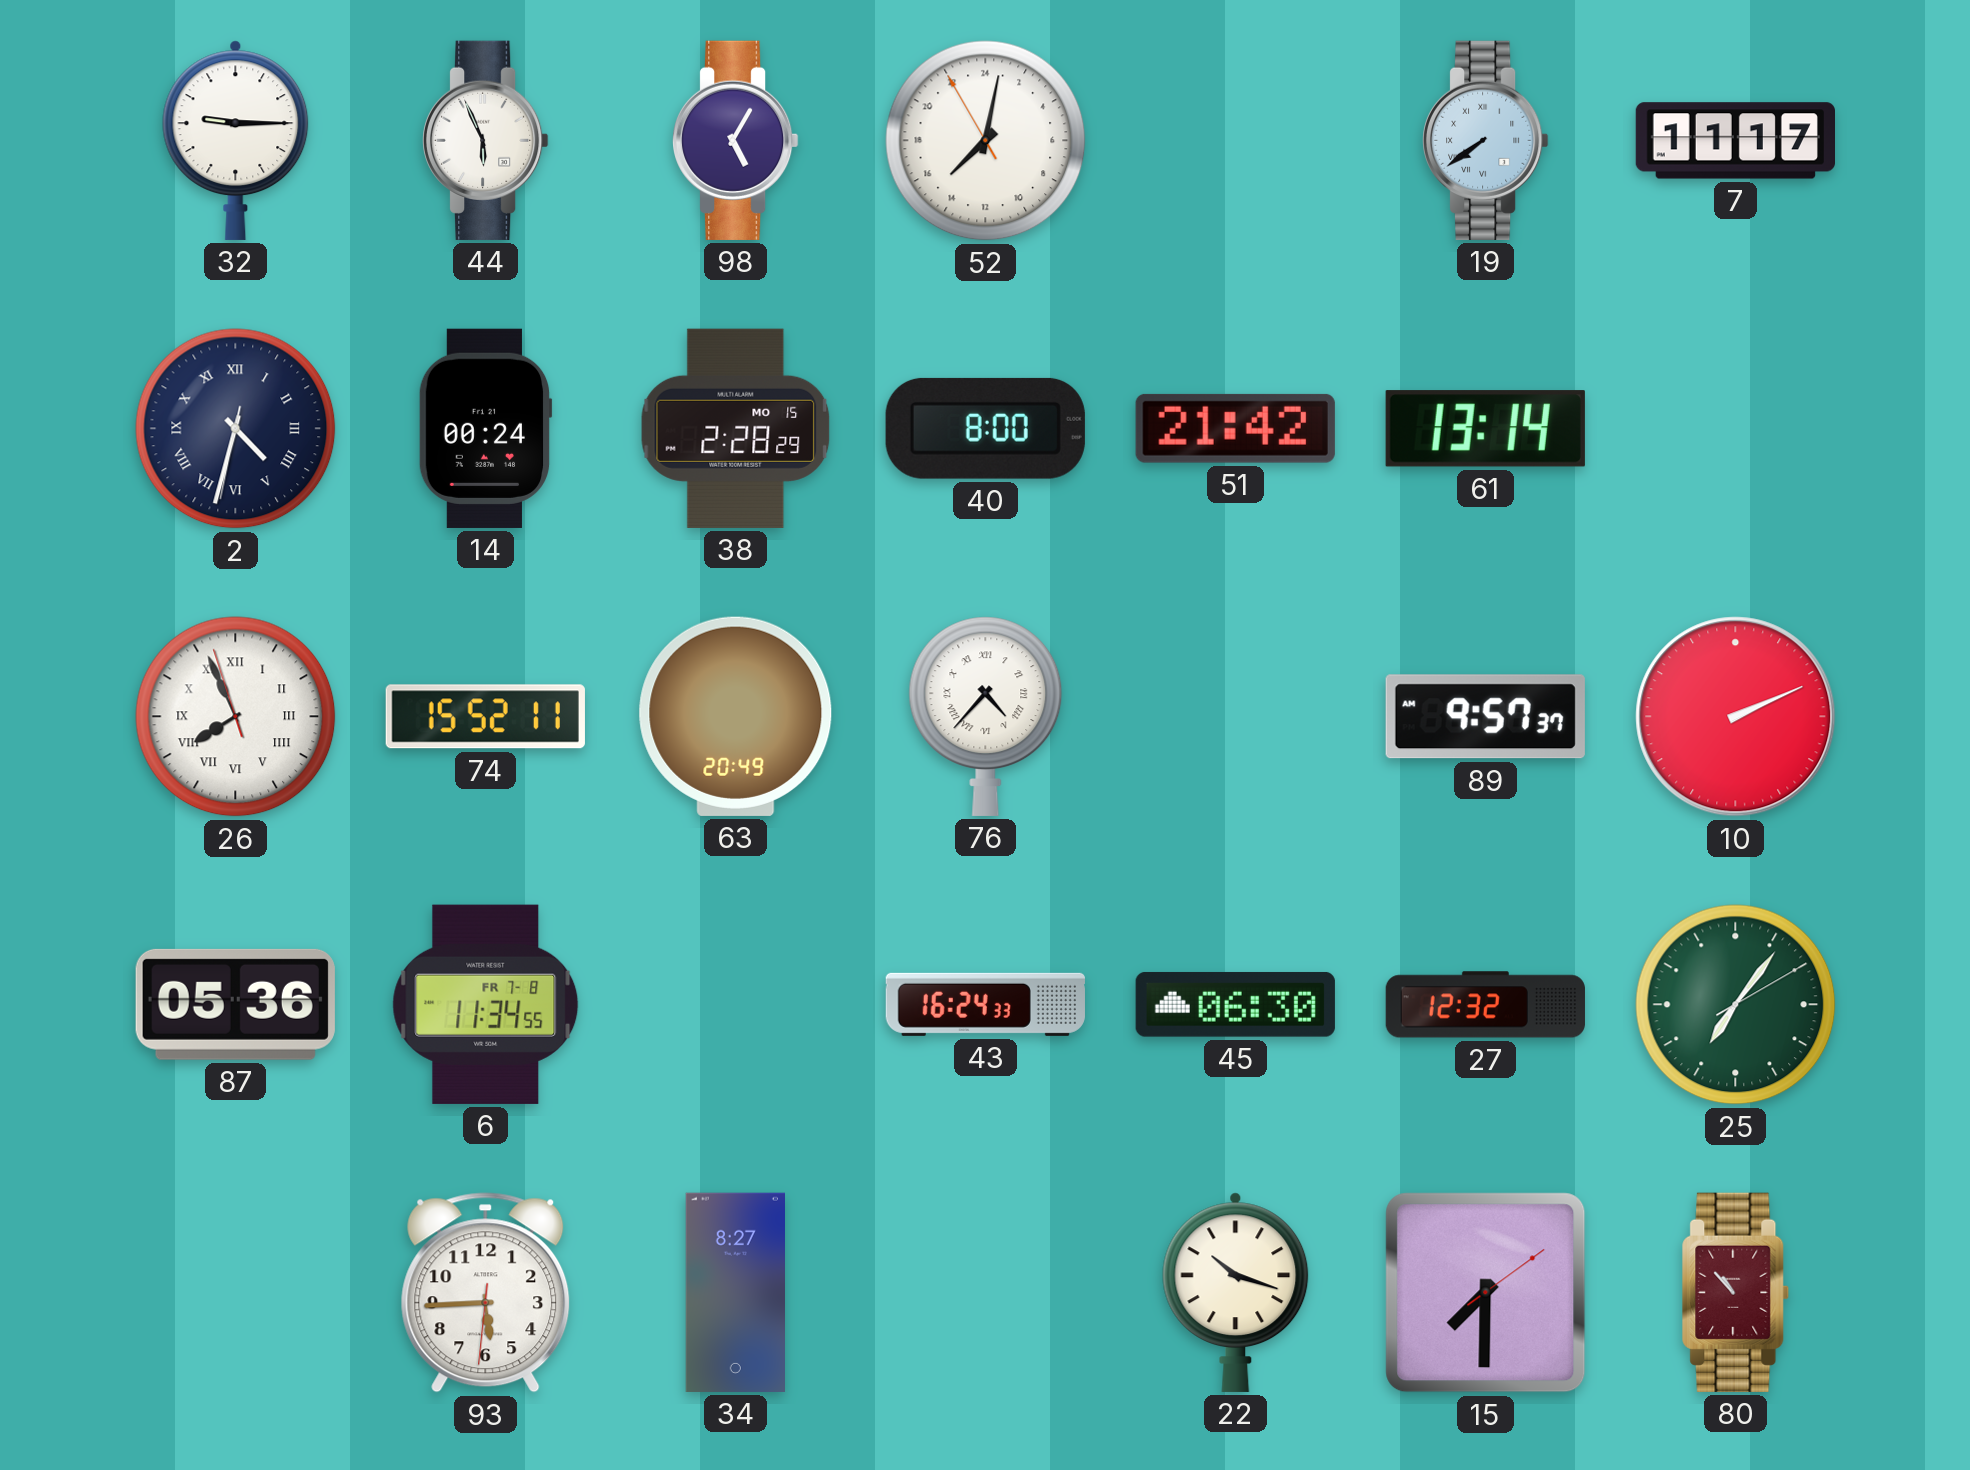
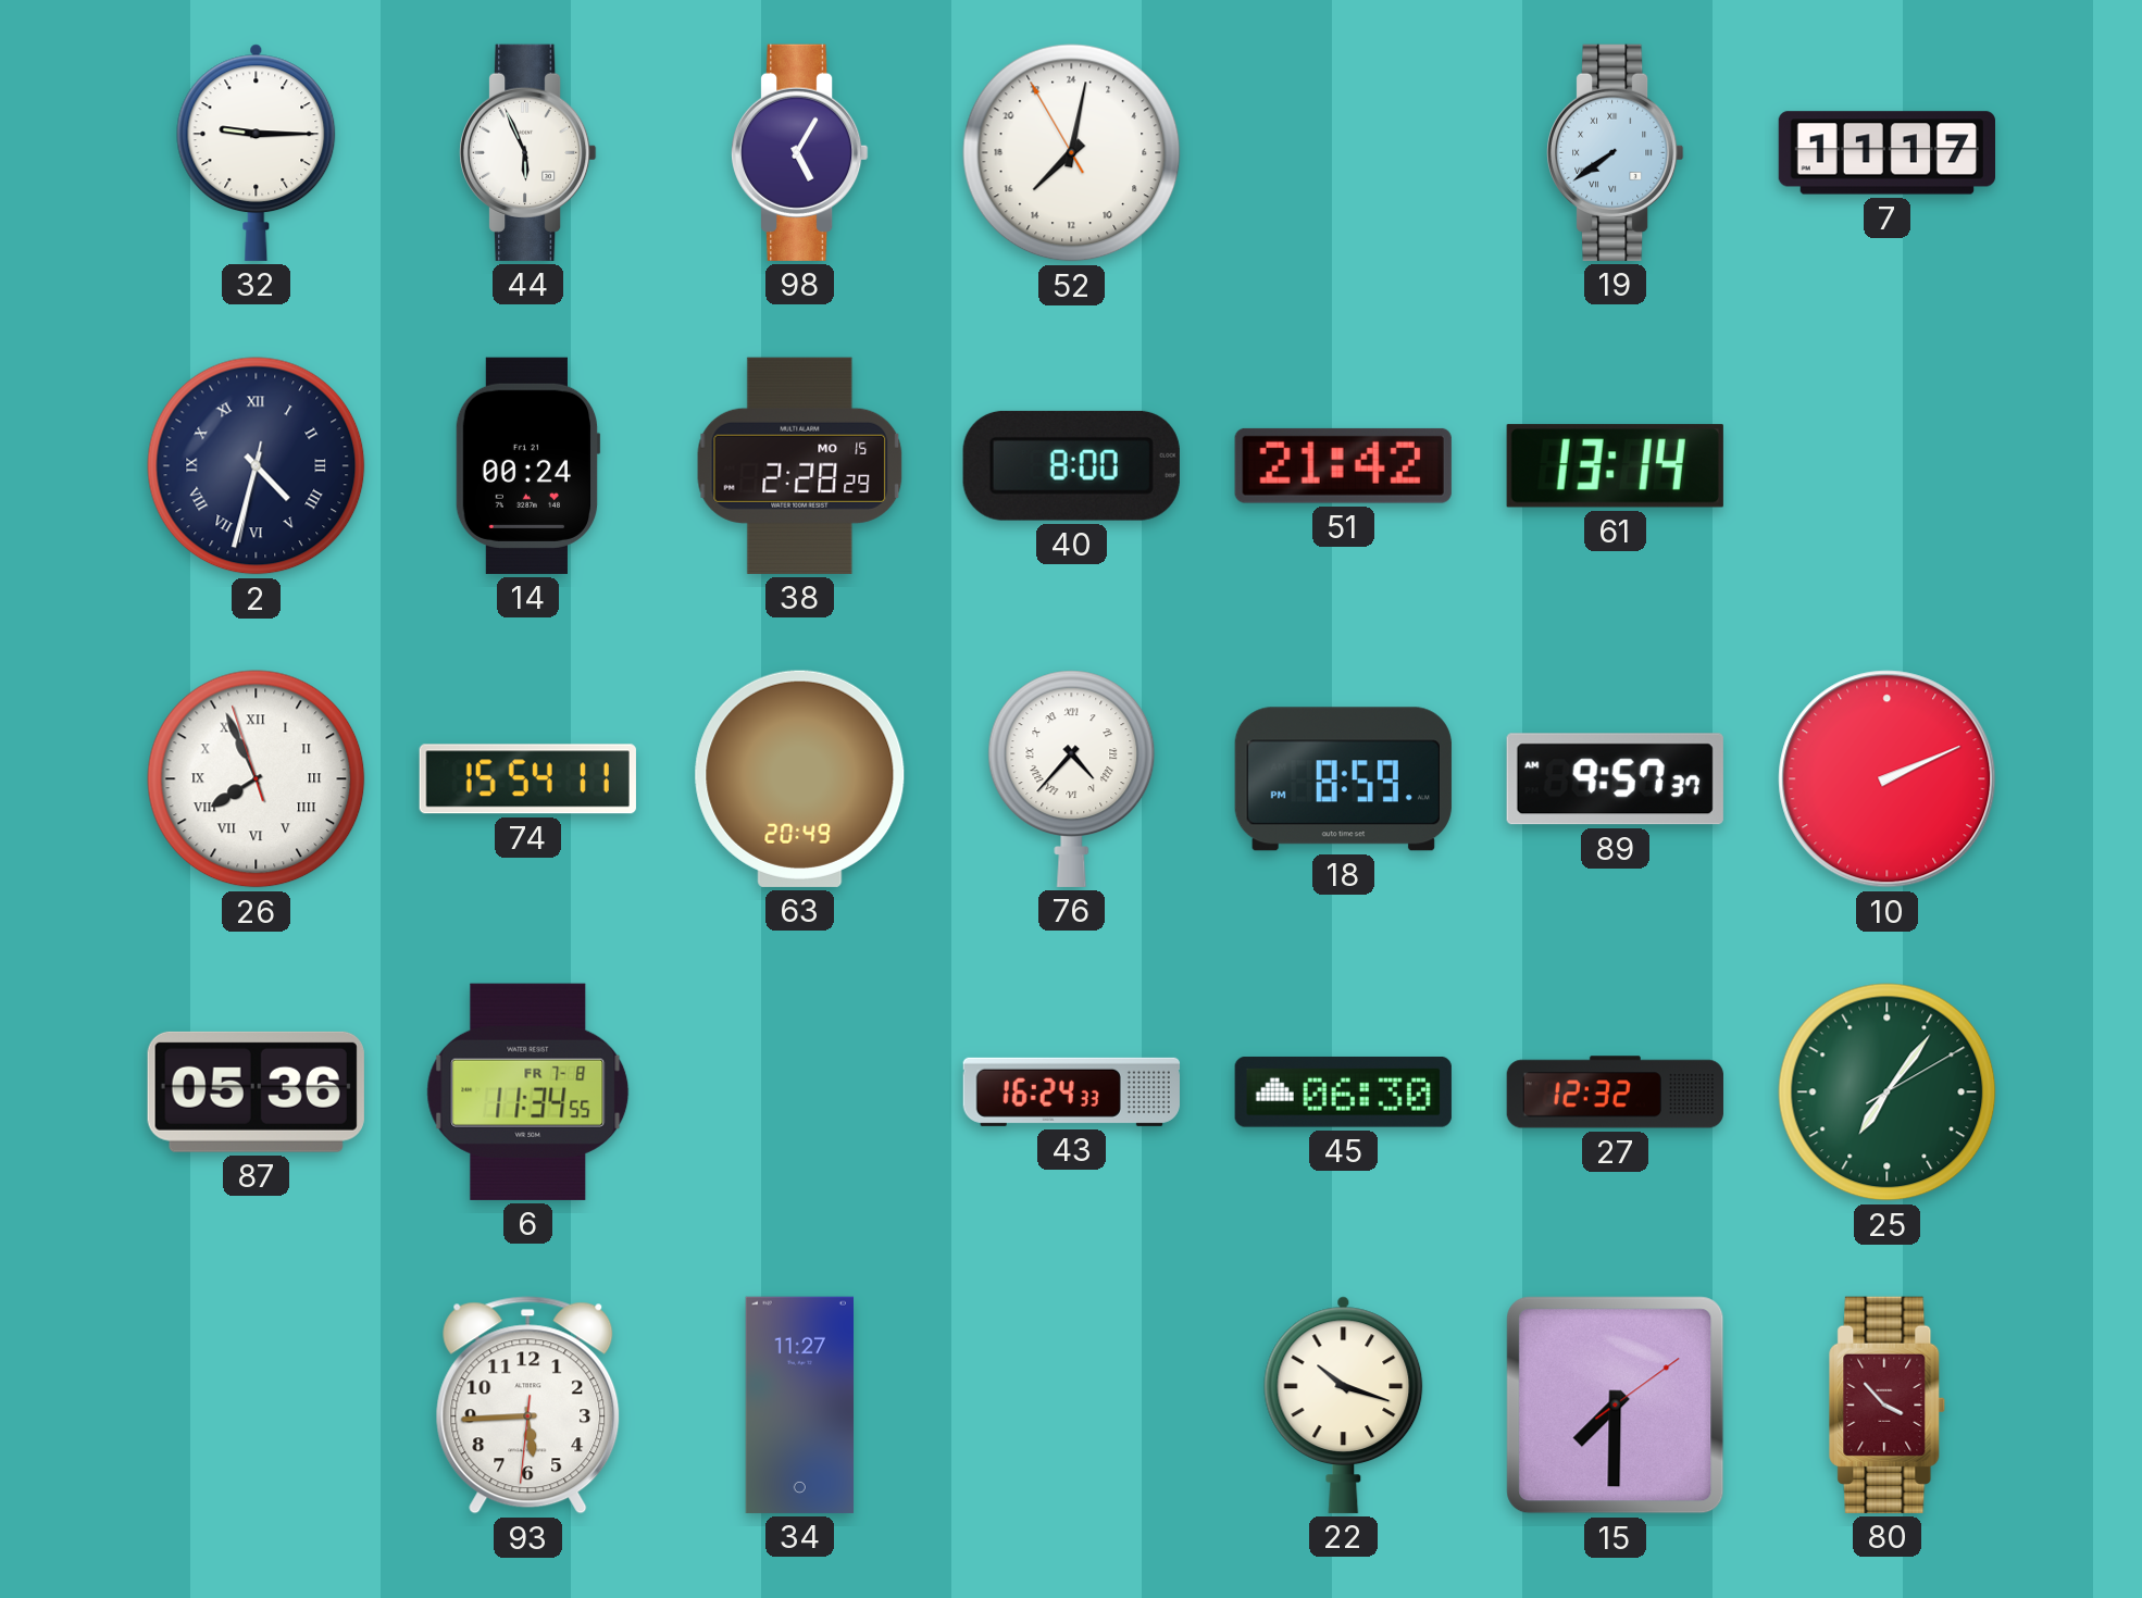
74: 15:52 -> 15:54 (527, 779)
18: none -> 8:59 (1343, 779)
34: 8:27 -> 11:27 (799, 1405)
80: 10:53 -> 3:53 (1888, 1405)
